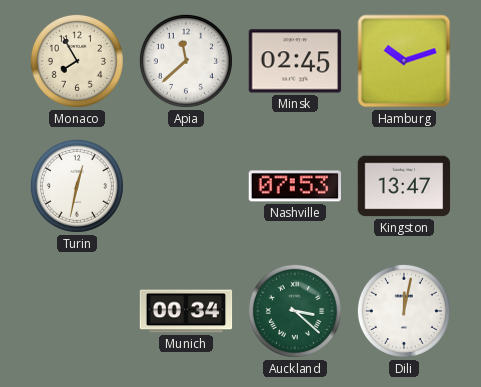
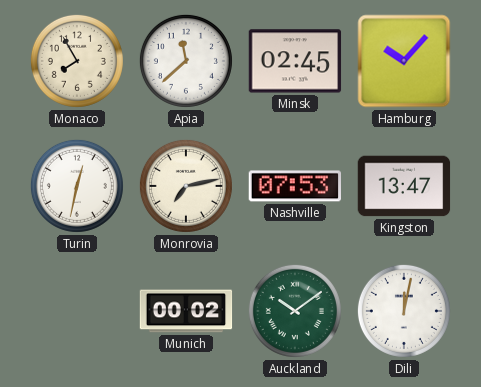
Hamburg: 10:12 -> 10:07 (404, 61)
Monrovia: none -> 7:13 (186, 186)
Munich: 00:34 -> 00:02 (186, 311)
Auckland: 3:22 -> 10:09 (295, 311)
